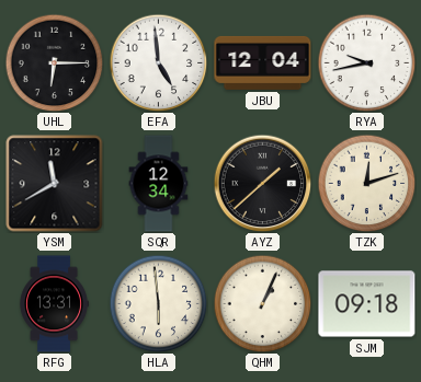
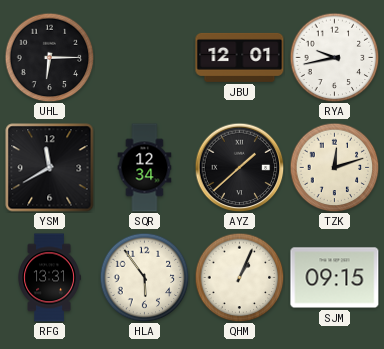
EFA: 4:59 -> none (158, 62)
JBU: 12:04 -> 12:01 (240, 57)
HLA: 5:59 -> 5:54 (144, 277)
SJM: 09:18 -> 09:15 (335, 278)
